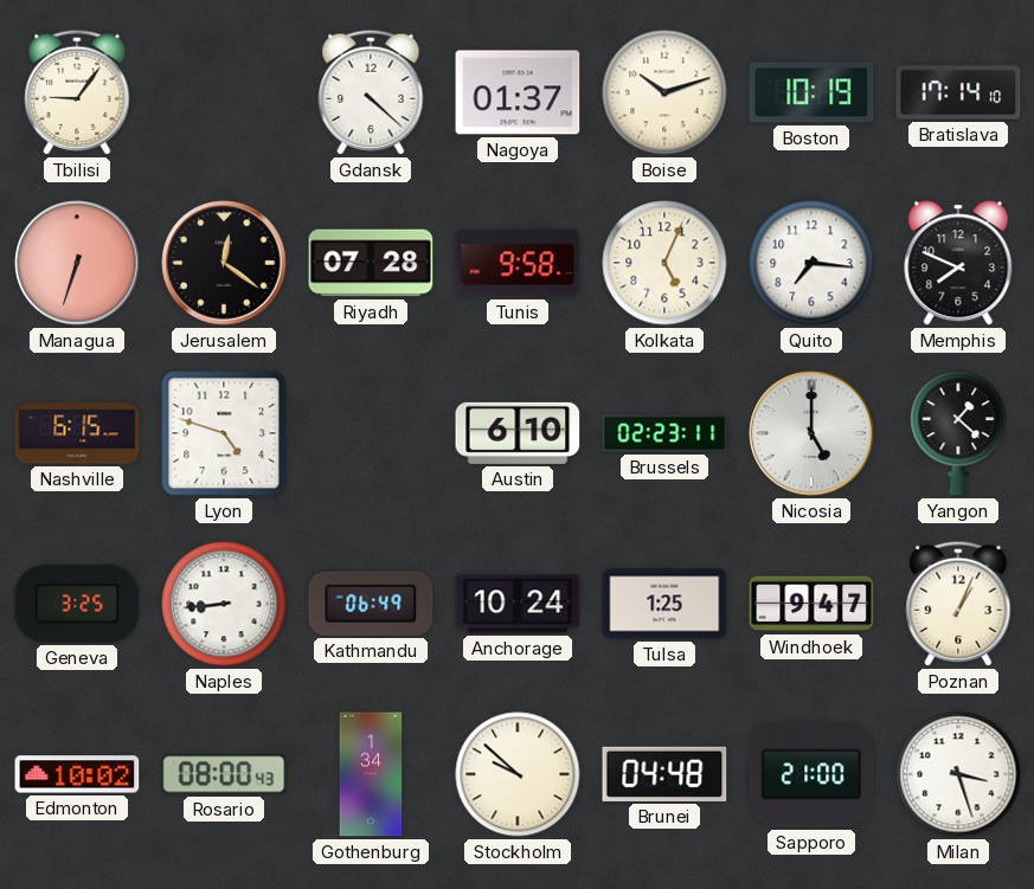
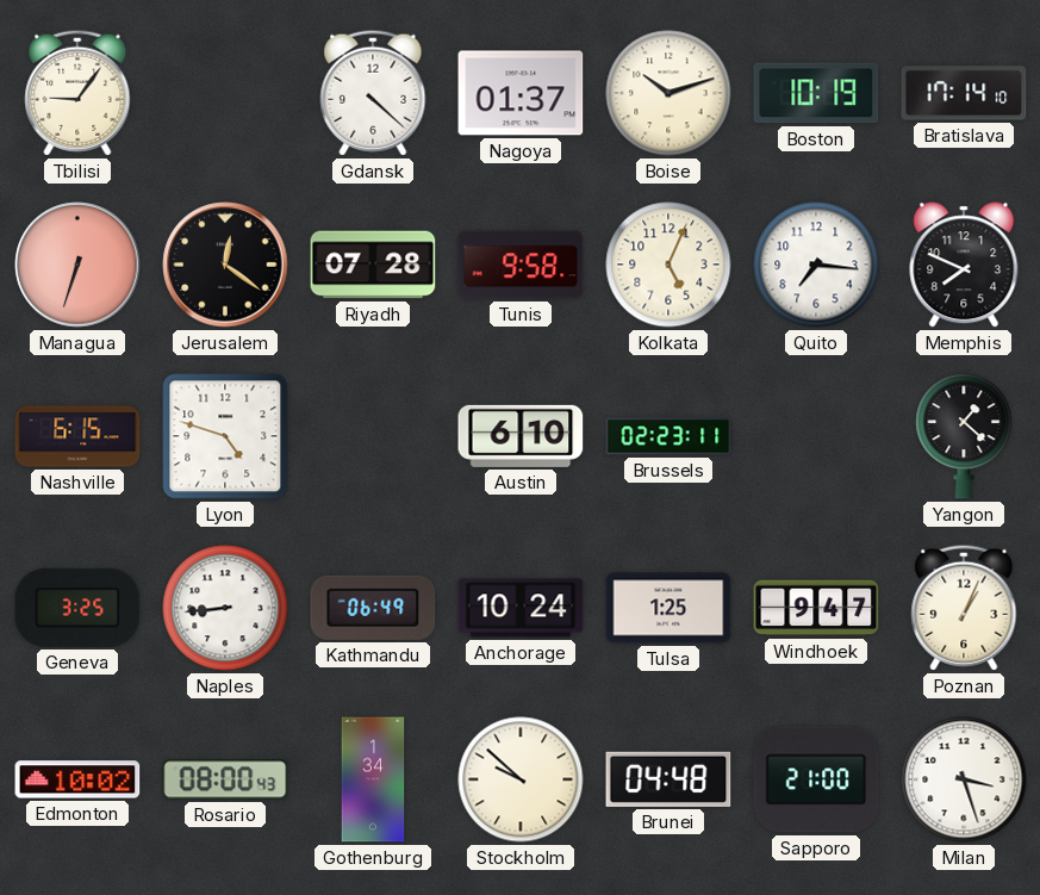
Nicosia: 5:00 -> none (811, 433)
